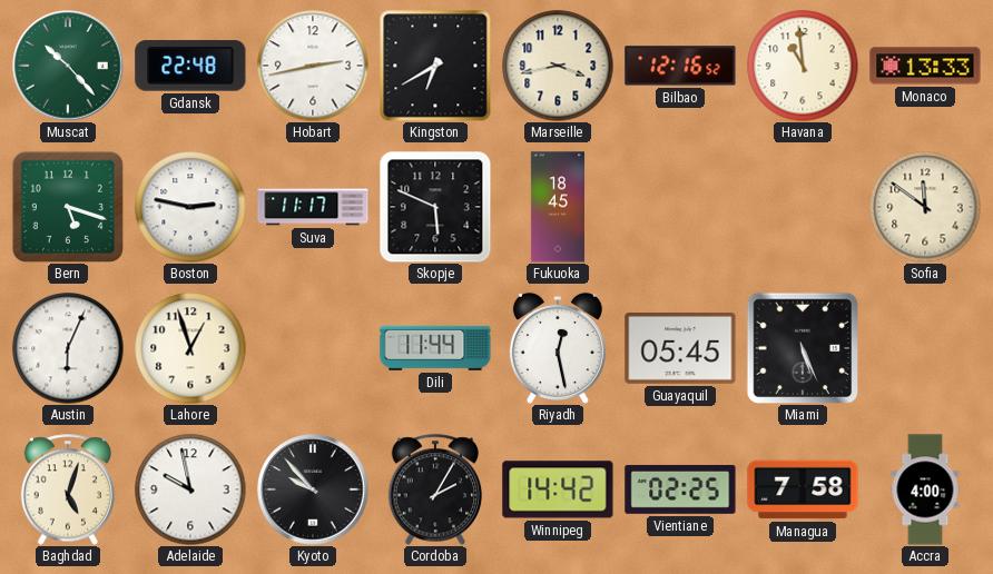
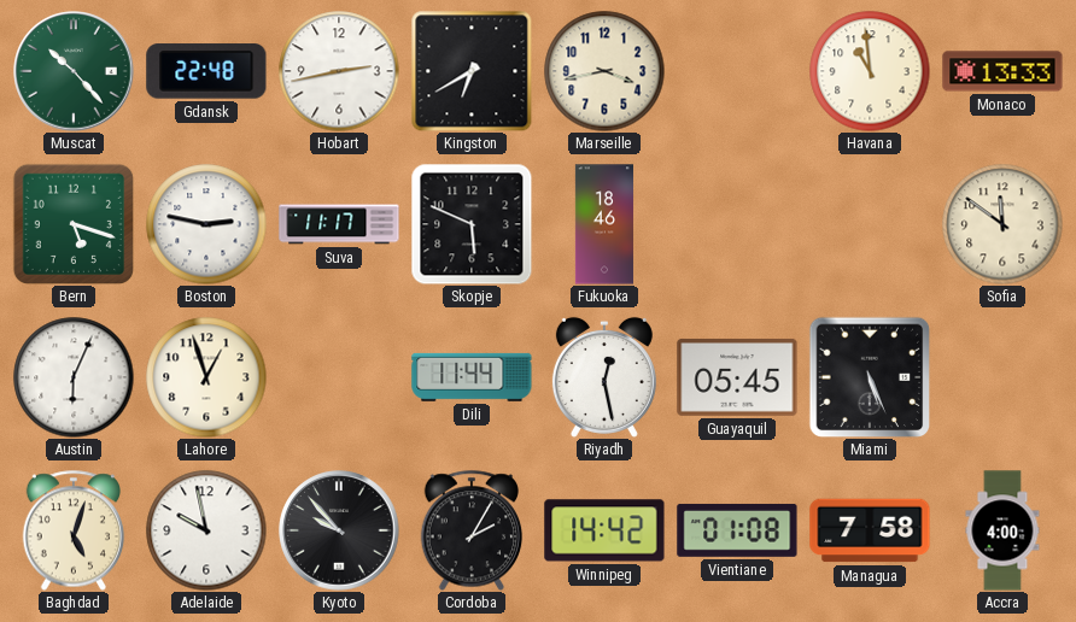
Bilbao: 12:16 -> none (680, 66)
Fukuoka: 18:45 -> 18:46 (604, 224)
Vientiane: 02:25 -> 01:08 (737, 530)
